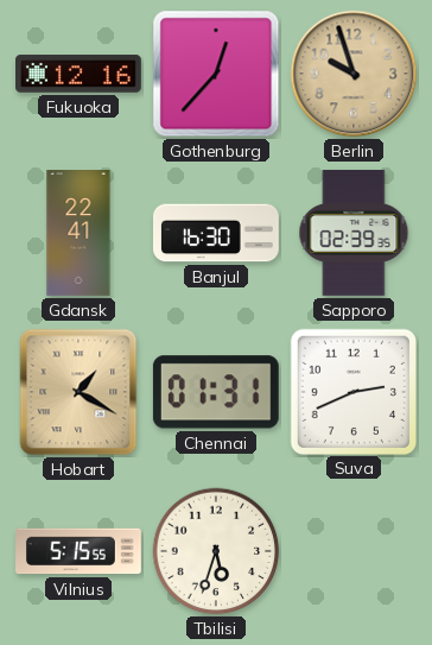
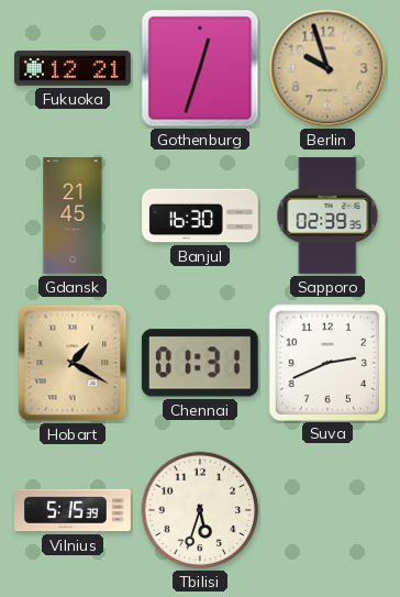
Fukuoka: 12:16 -> 12:21 (74, 68)
Gothenburg: 12:37 -> 12:33 (200, 68)
Gdansk: 22:41 -> 21:45 (73, 217)
Vilnius: 5:15:55 -> 5:15:39 (74, 510)
